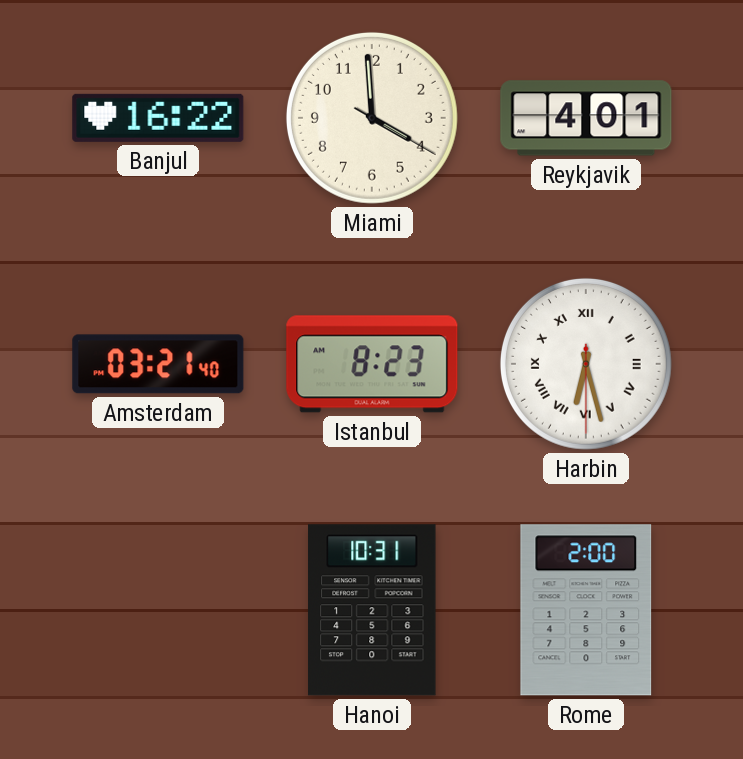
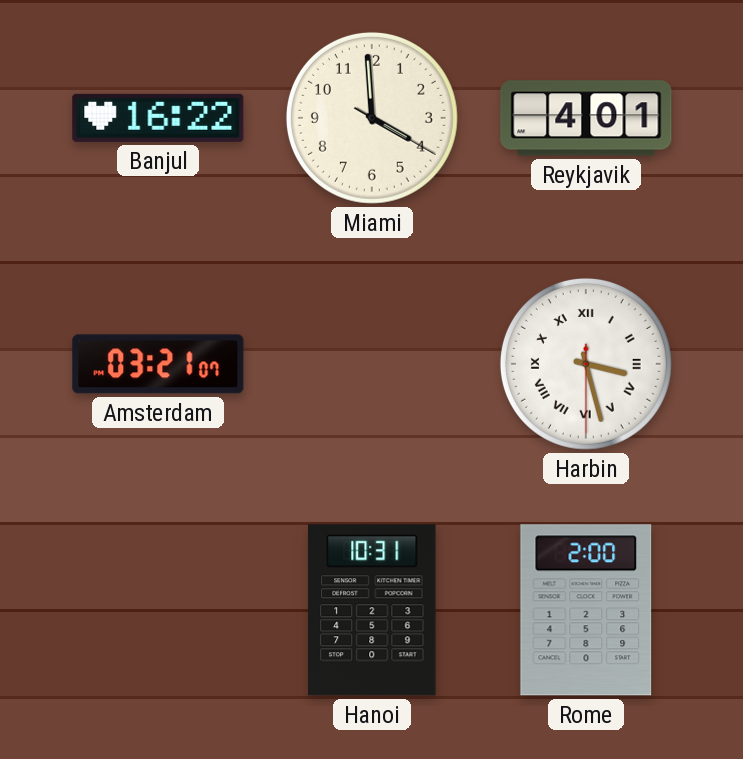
Amsterdam: 03:21:40 -> 03:21:07 (158, 364)
Istanbul: 8:23 -> none (372, 364)
Harbin: 6:27 -> 3:27 (586, 364)
